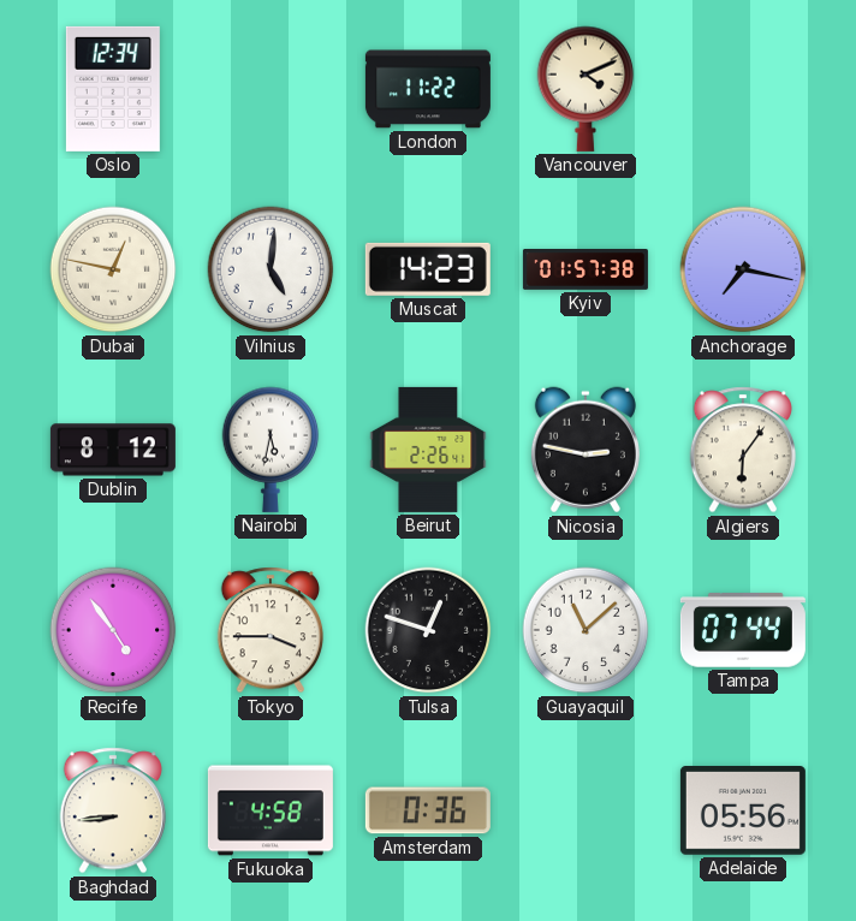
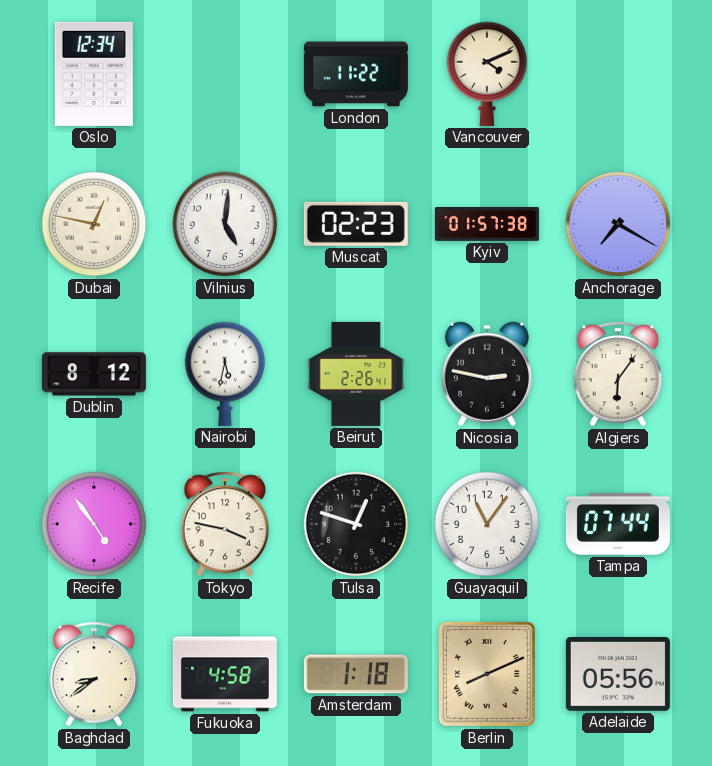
Muscat: 14:23 -> 02:23 (356, 224)
Anchorage: 7:17 -> 7:20 (618, 224)
Tokyo: 3:45 -> 3:47 (224, 524)
Guayaquil: 11:08 -> 11:06 (487, 524)
Baghdad: 8:44 -> 8:39 (93, 674)
Amsterdam: 0:36 -> 1:18 (356, 674)
Berlin: none -> 8:11 (487, 674)
